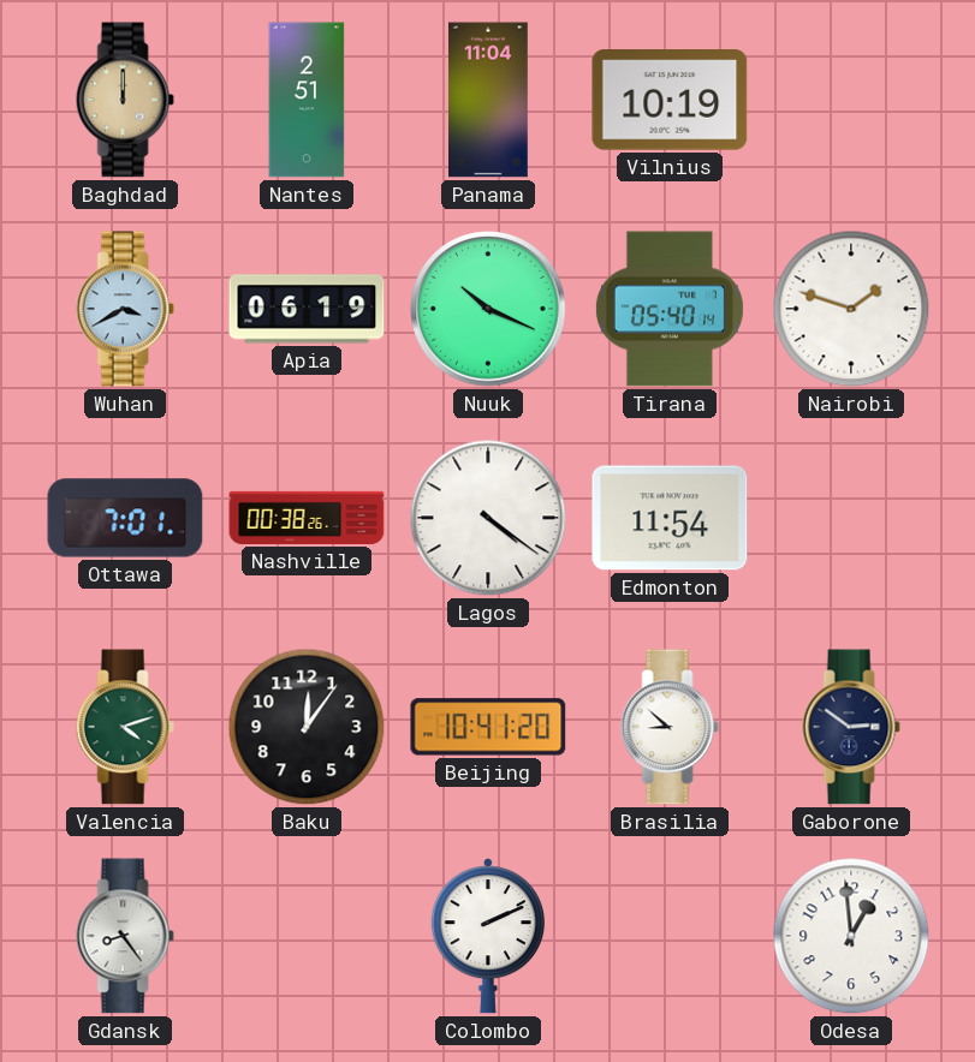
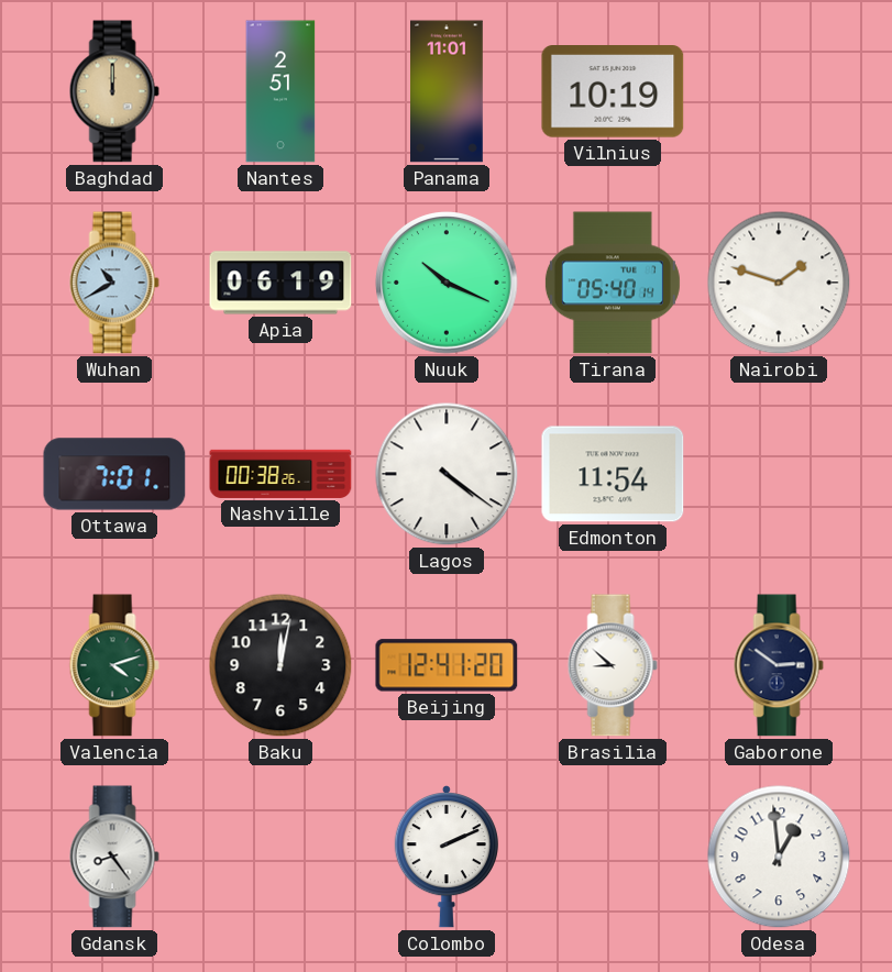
Panama: 11:04 -> 11:01 (448, 91)
Wuhan: 3:40 -> 10:40 (114, 283)
Baku: 12:06 -> 12:02 (280, 665)
Beijing: 10:41 -> 12:41 (447, 665)
